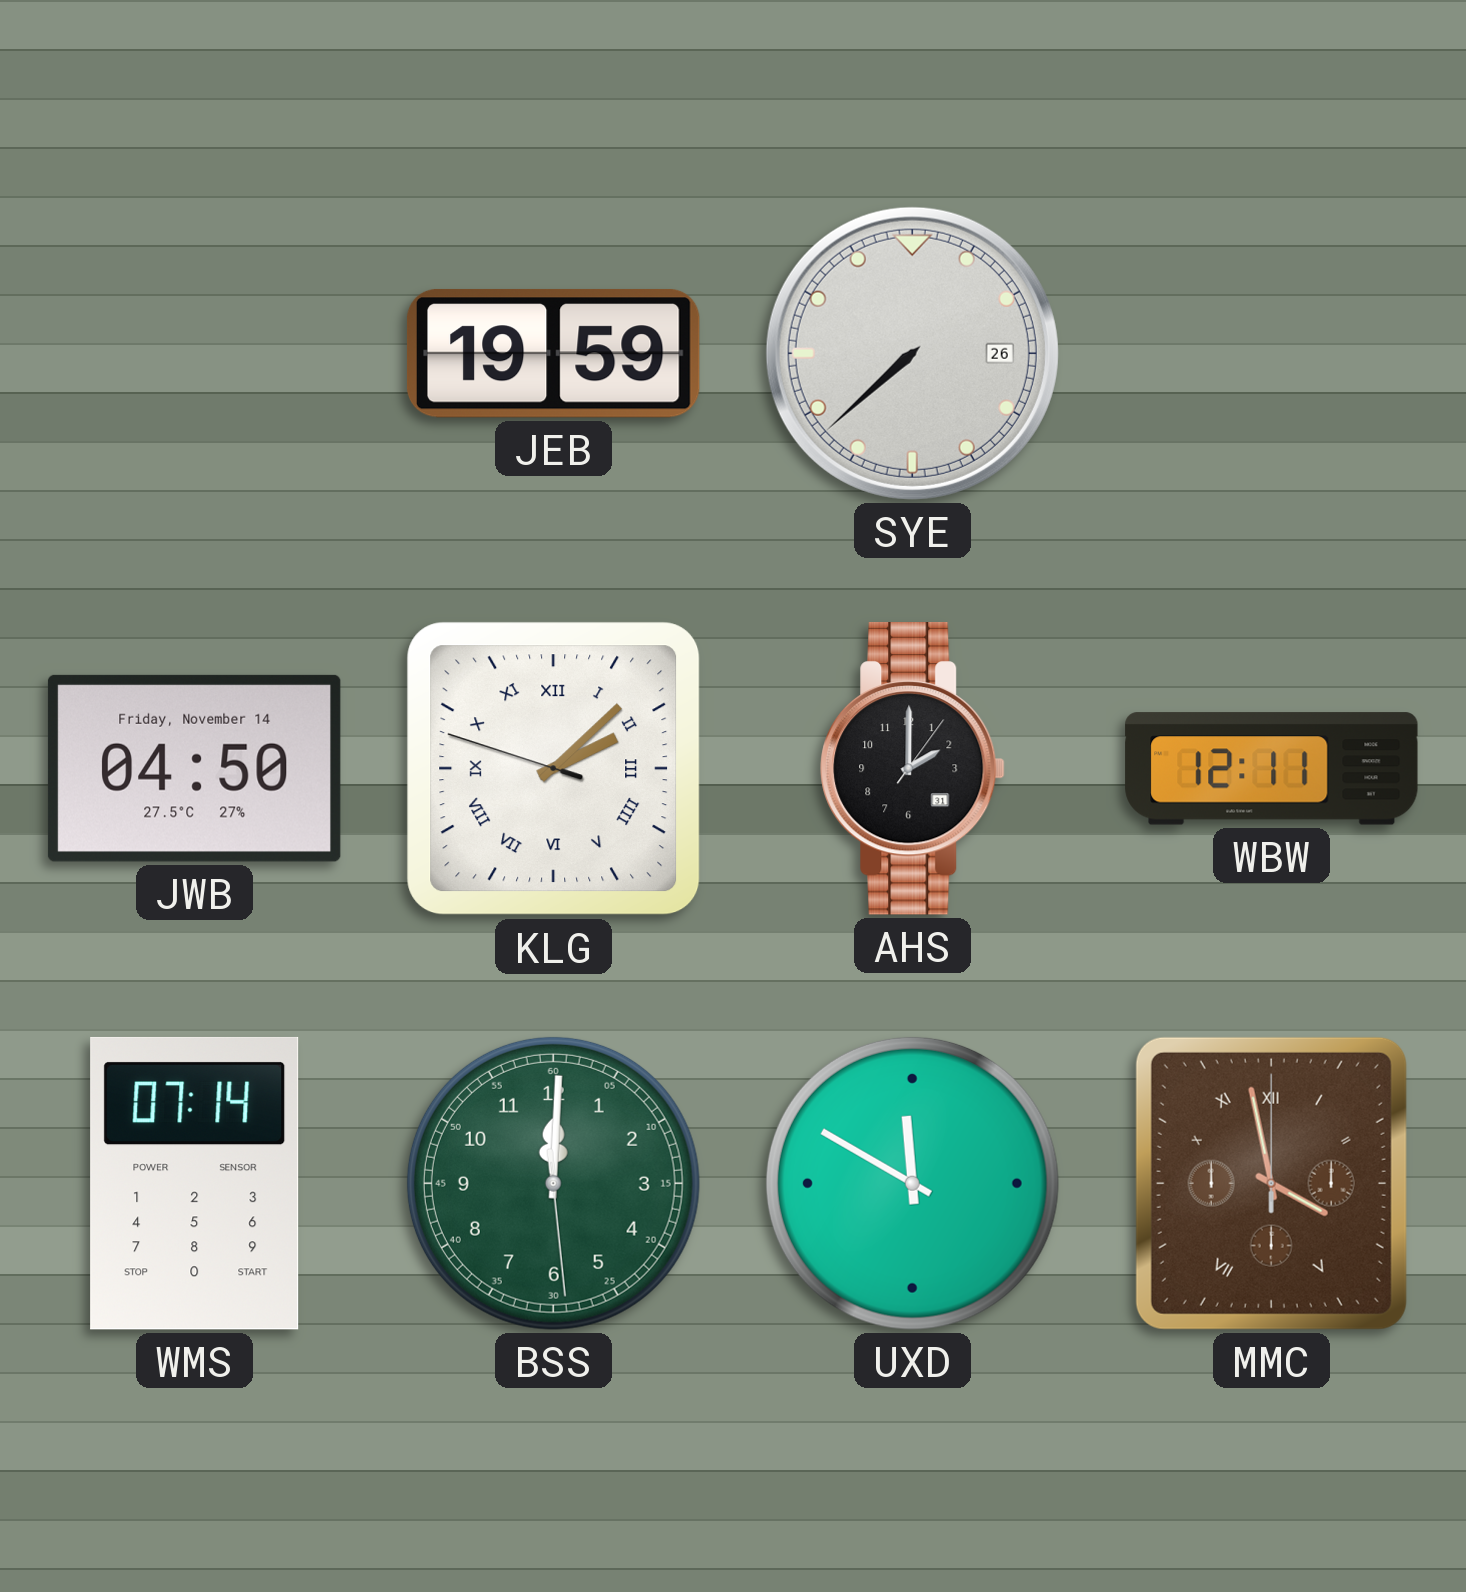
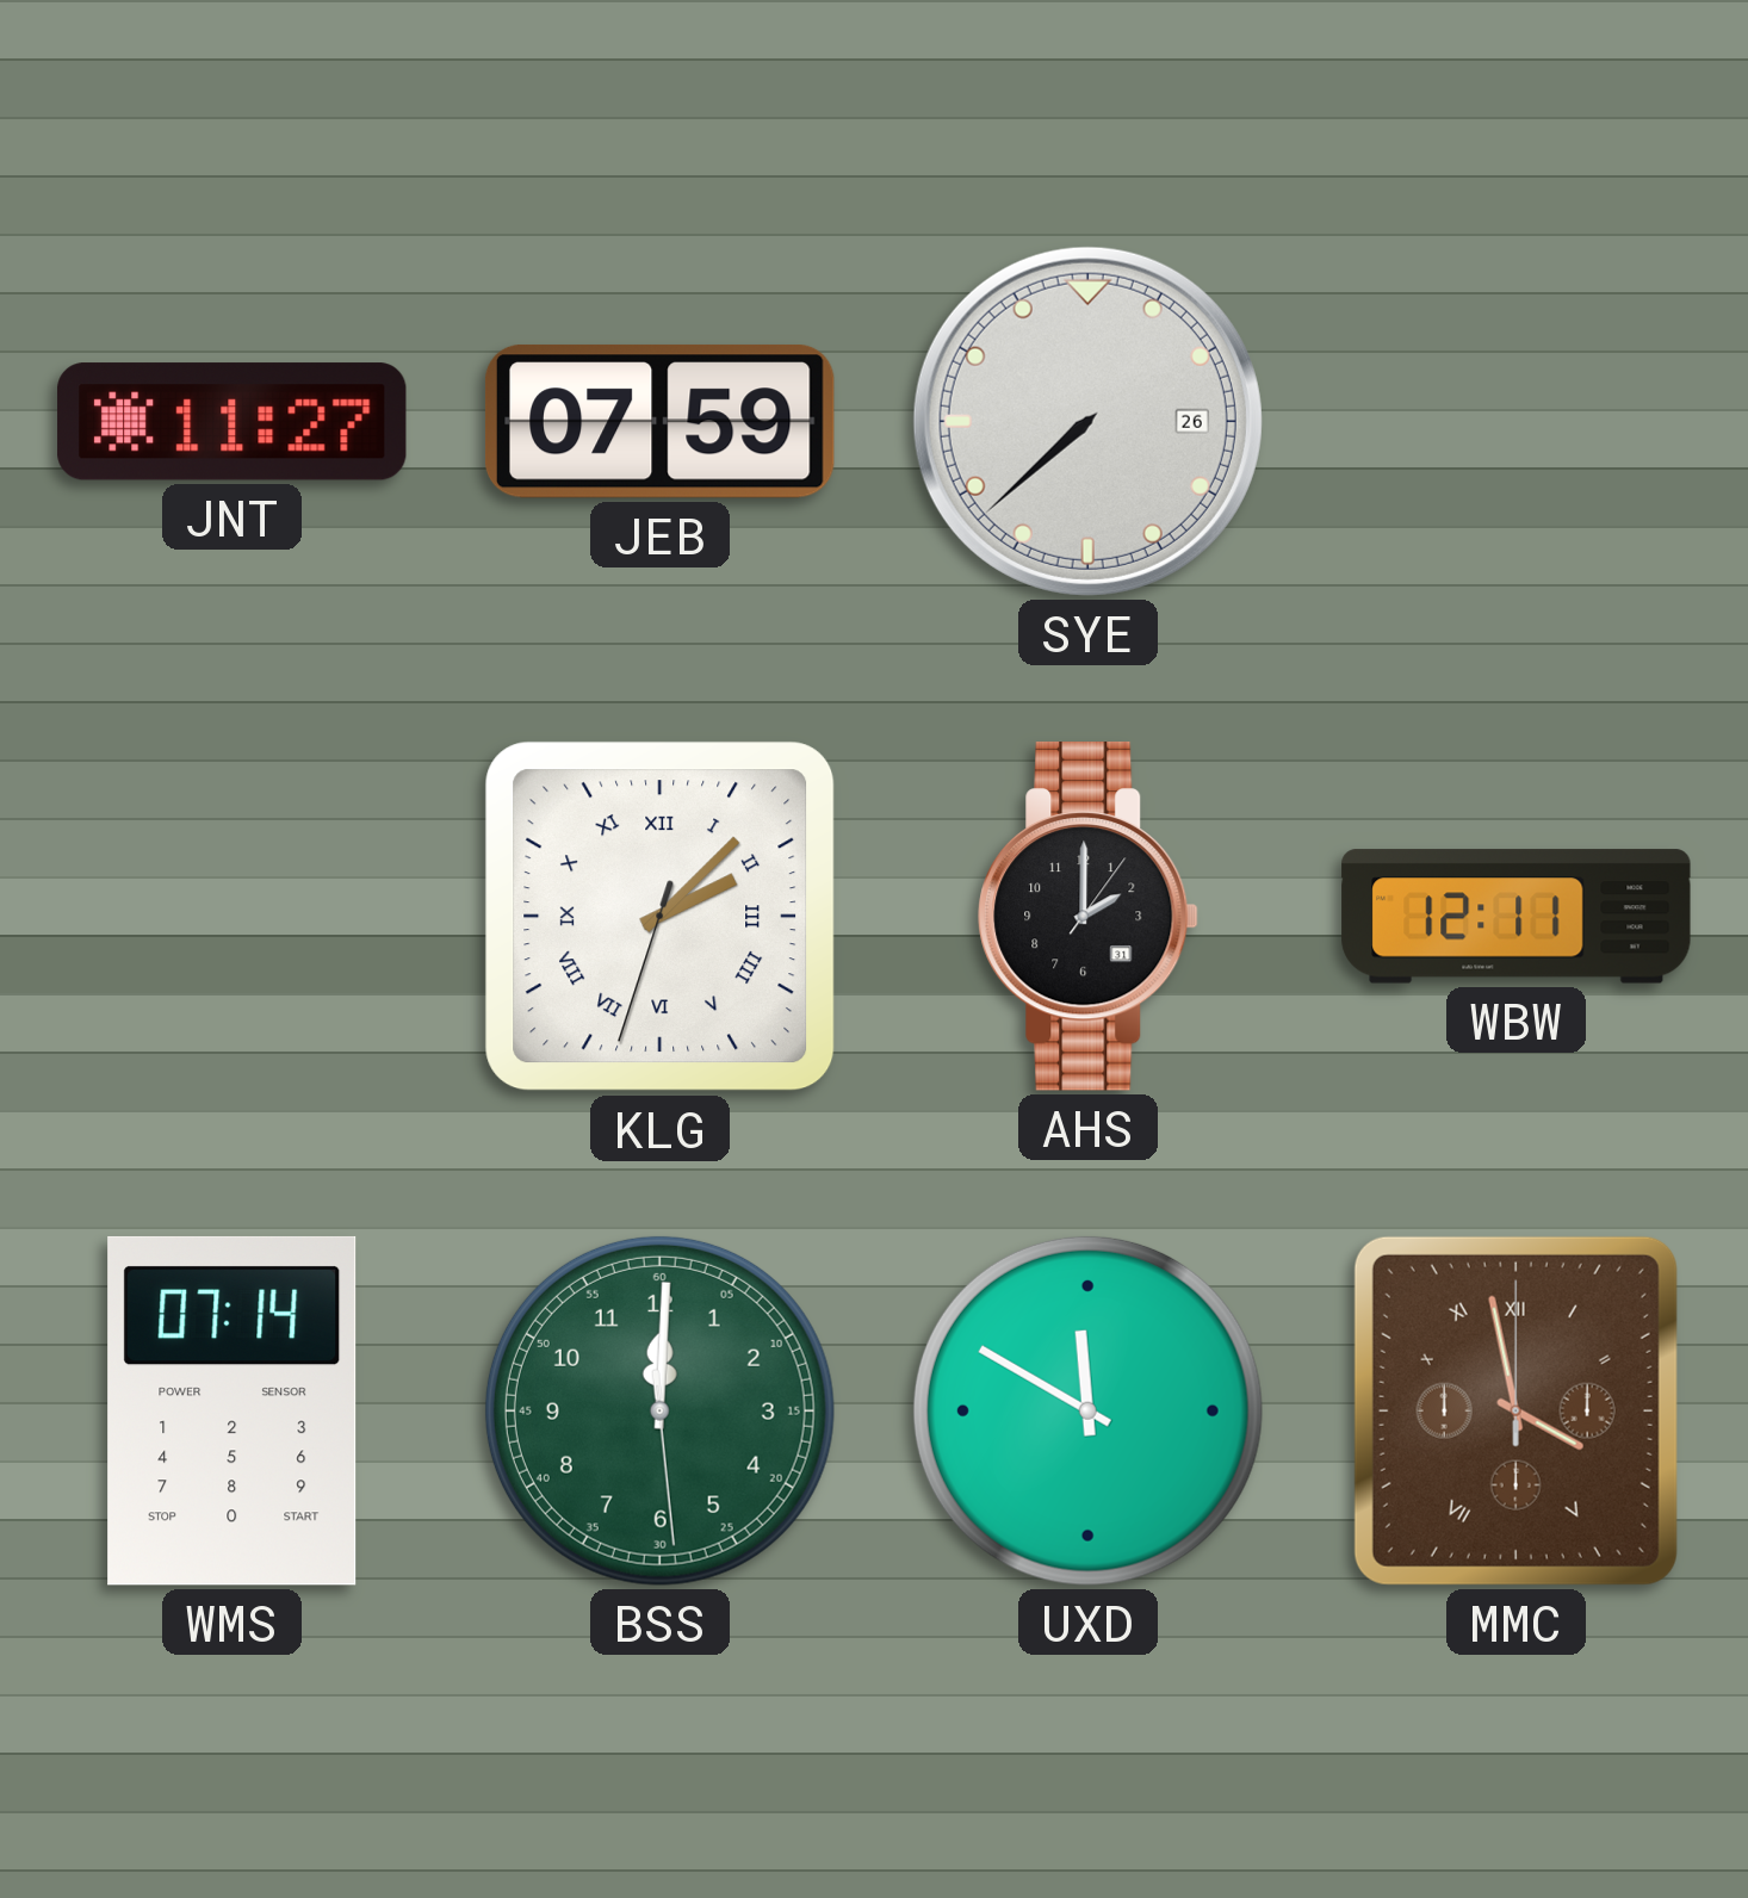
JNT: none -> 11:27 (233, 422)
JEB: 19:59 -> 07:59 (659, 421)
JWB: 04:50 -> none (194, 768)
KLG: 2:07:48 -> 2:07:33 (661, 917)
